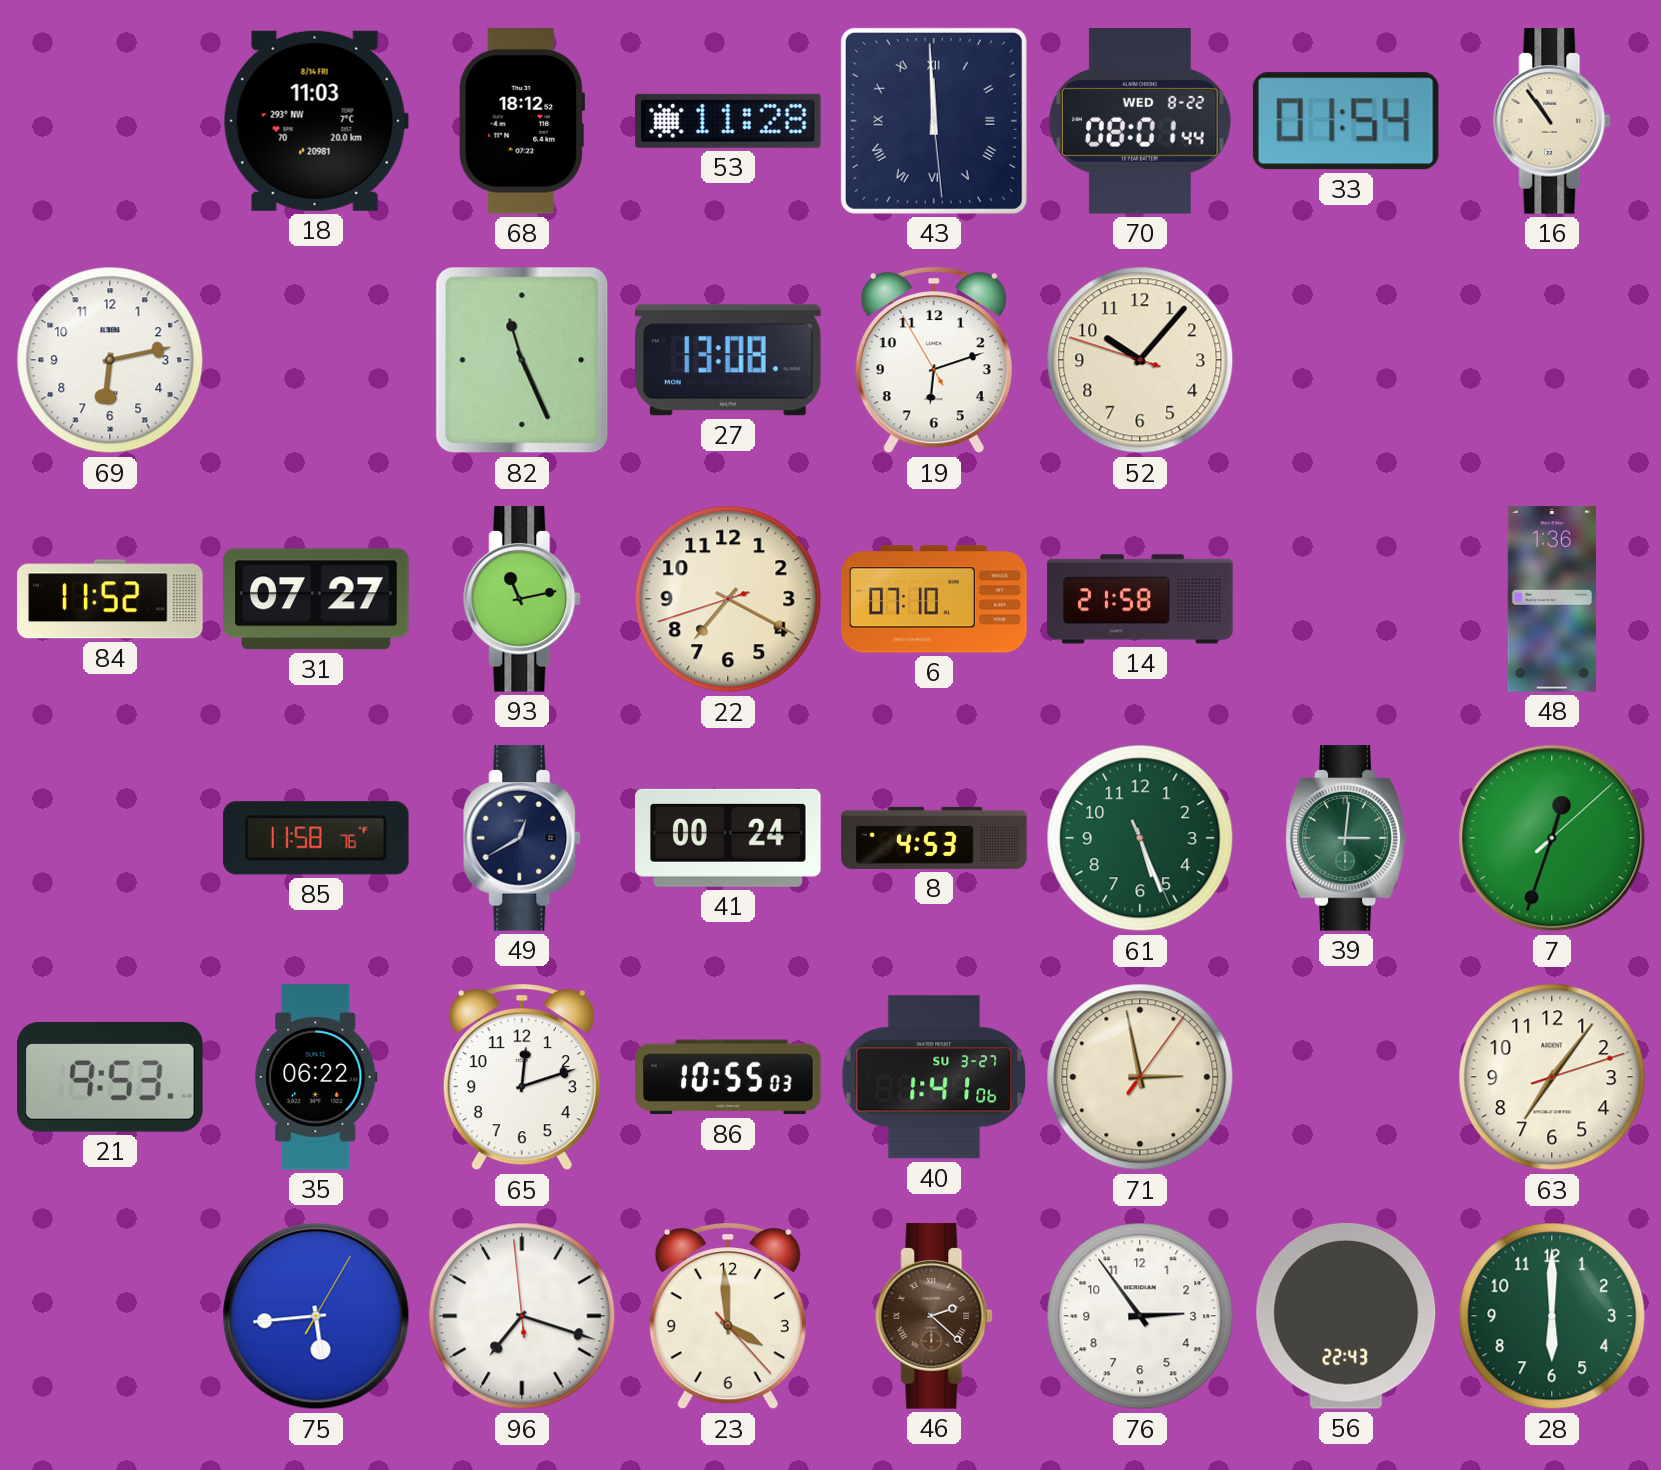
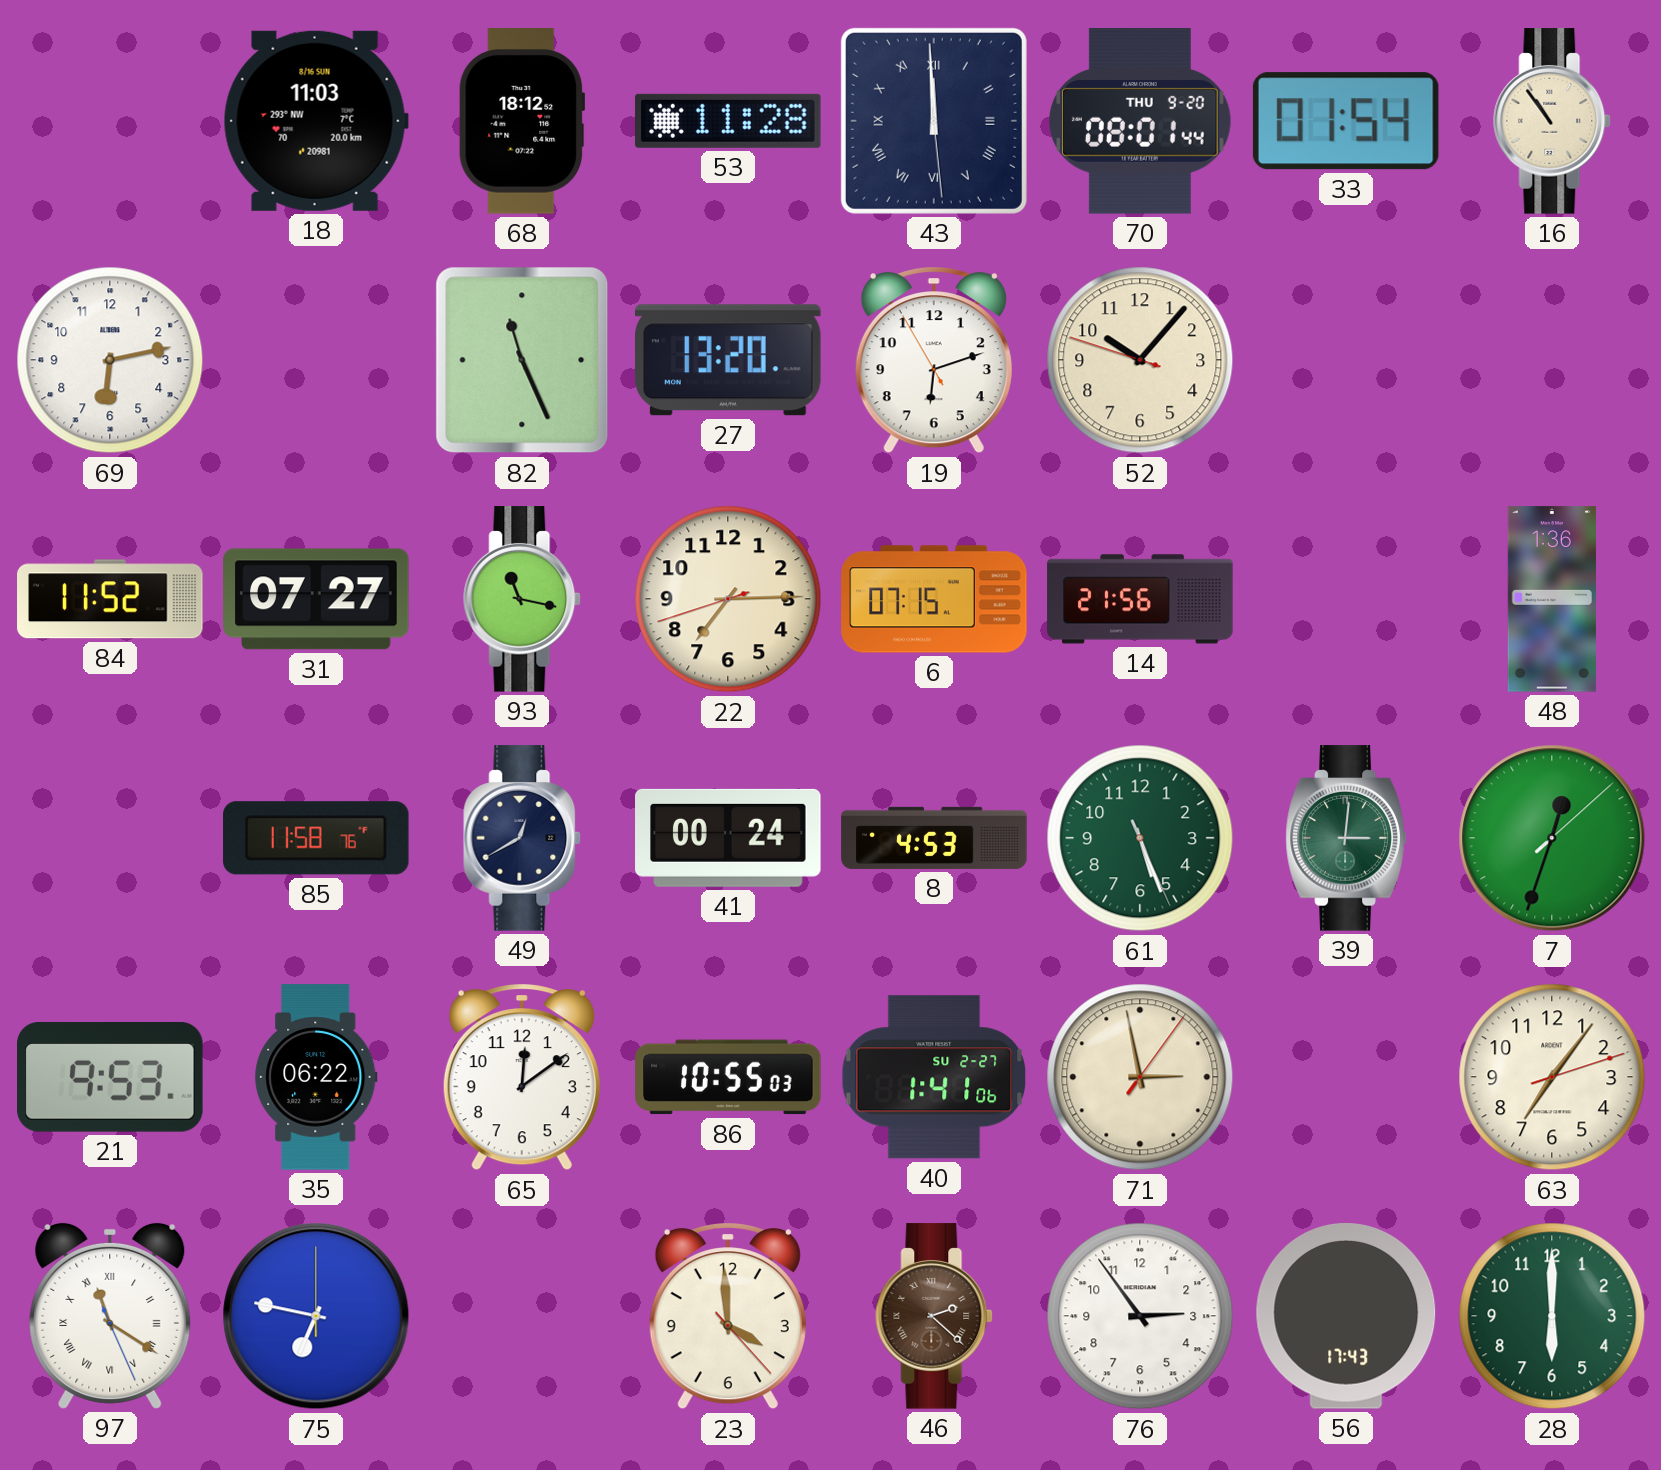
18 date: 8/14 FRI -> 8/16 SUN (316, 121)
70 date: WED 8-22 -> THU 9-20 (1141, 121)
27: 13:08 -> 13:20 (729, 360)
93: 11:13 -> 11:17 (523, 599)
22: 7:19 -> 7:14 (728, 599)
6: 07:10 -> 07:15 (934, 599)
14: 21:58 -> 21:56 (1140, 599)
65: 12:12 -> 12:09 (522, 1077)
40 date: SU 3-27 -> SU 2-27 (933, 1077)
97: none -> 11:20 (110, 1316)
75: 5:44 -> 6:47 (316, 1316)
96: 7:17 -> none (522, 1316)
56: 22:43 -> 17:43 (1346, 1317)
